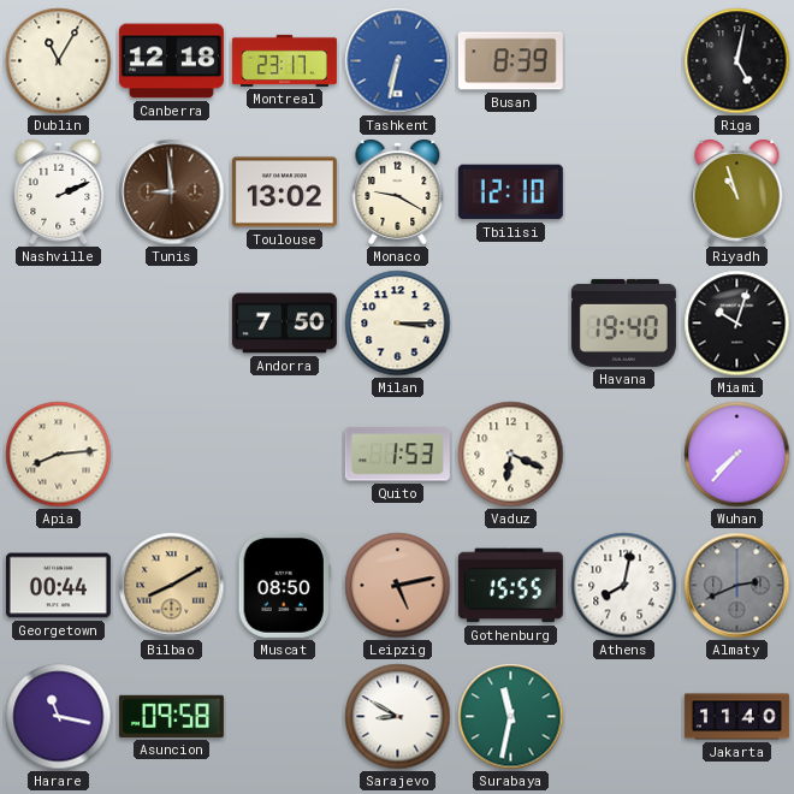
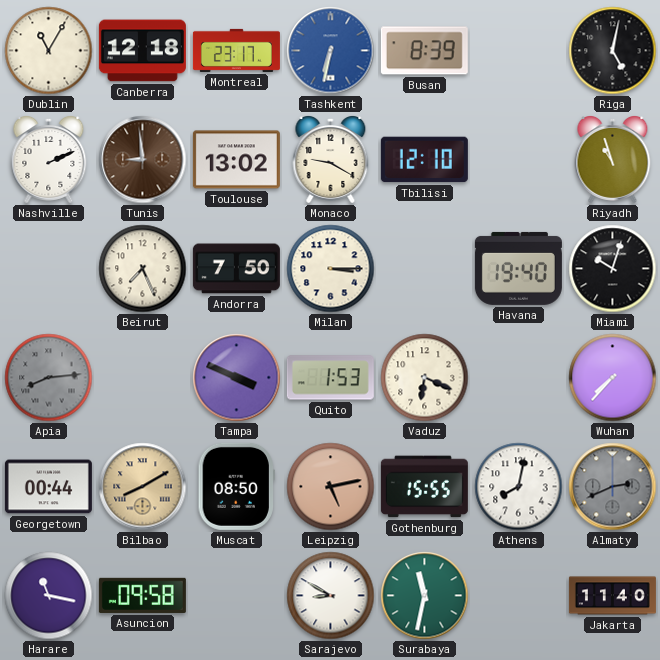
Beirut: none -> 7:26 (143, 269)
Apia dial: cream -> grey (49, 378)
Tampa: none -> 3:49 (237, 378)
